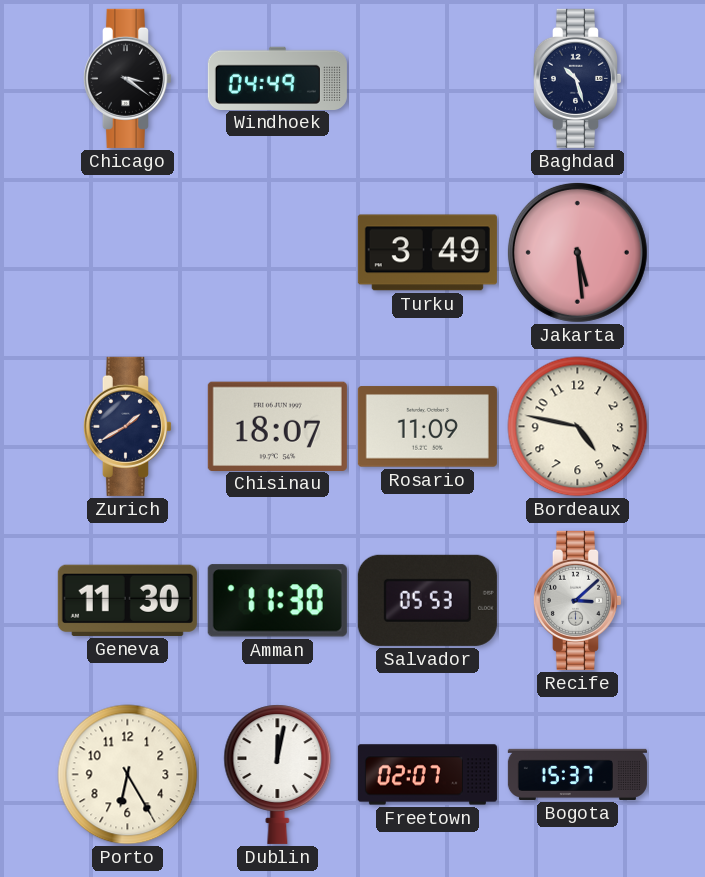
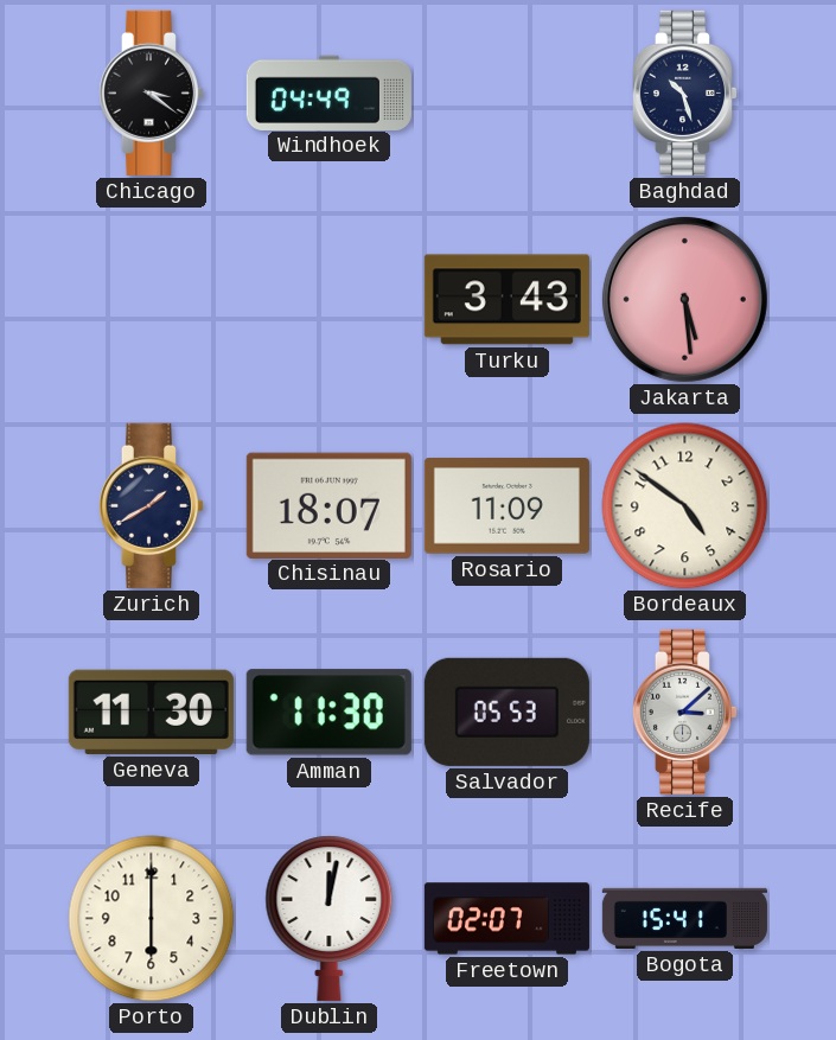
Turku: 3:49 -> 3:43 (506, 300)
Bordeaux: 4:47 -> 4:51 (685, 506)
Porto: 6:25 -> 6:00 (152, 919)
Bogota: 15:37 -> 15:41 (684, 918)
